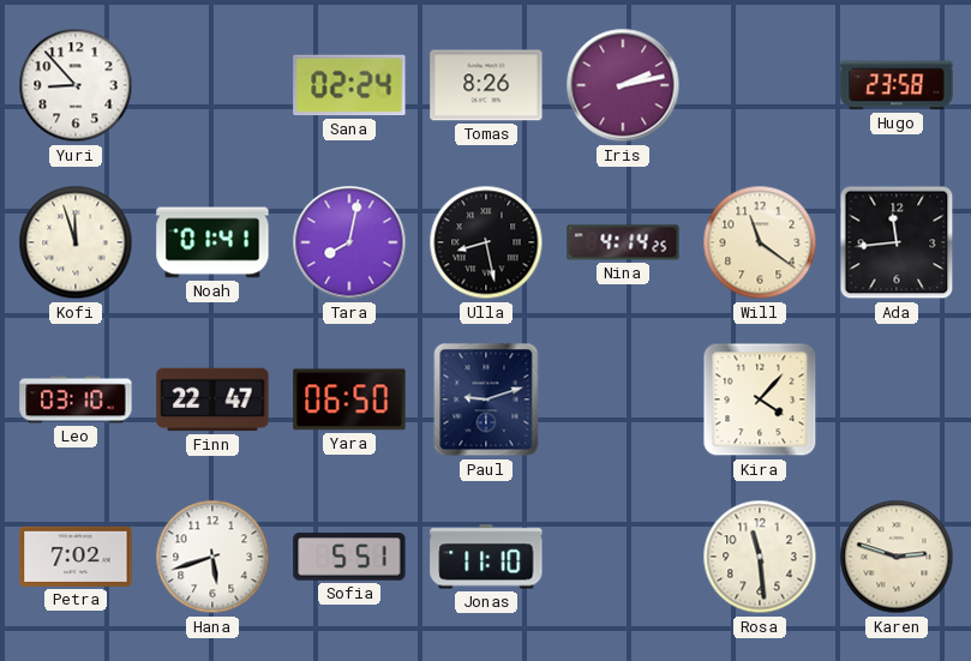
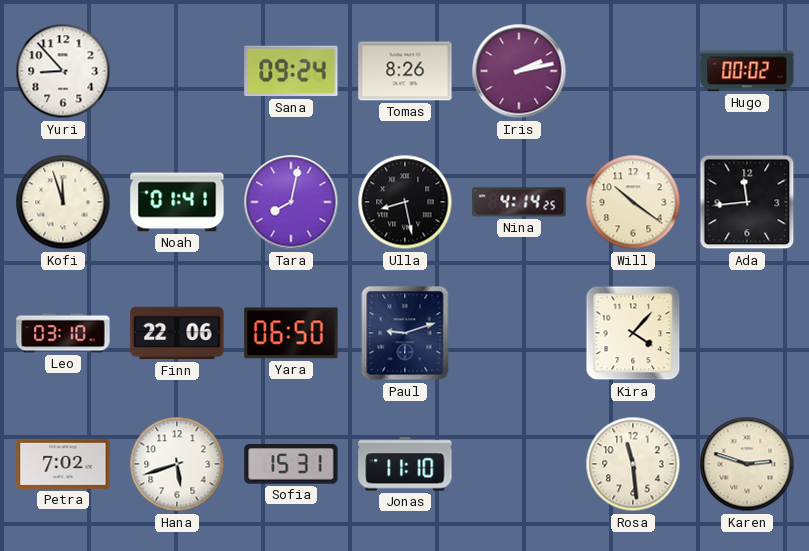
Sana: 02:24 -> 09:24 (291, 71)
Hugo: 23:58 -> 00:02 (747, 71)
Will: 11:21 -> 10:21 (633, 202)
Finn: 22:47 -> 22:06 (177, 333)
Sofia: 5:51 -> 15:31 (291, 464)
